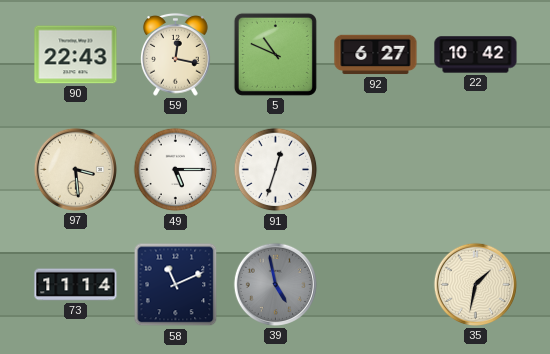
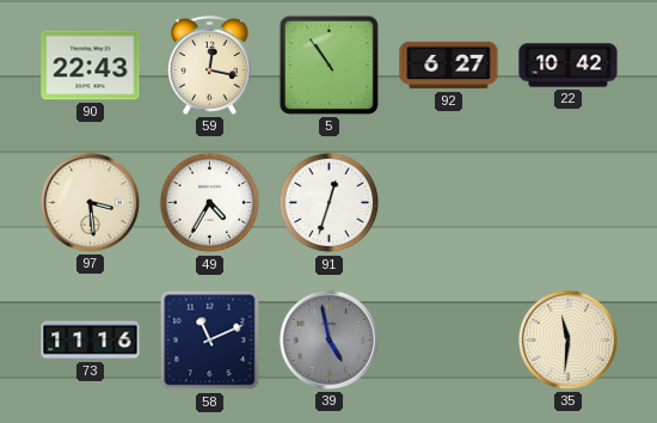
5: 10:49 -> 10:54 (328, 65)
49: 5:15 -> 4:35 (210, 203)
73: 11:14 -> 11:16 (91, 341)
35: 1:32 -> 11:31 (567, 339)
